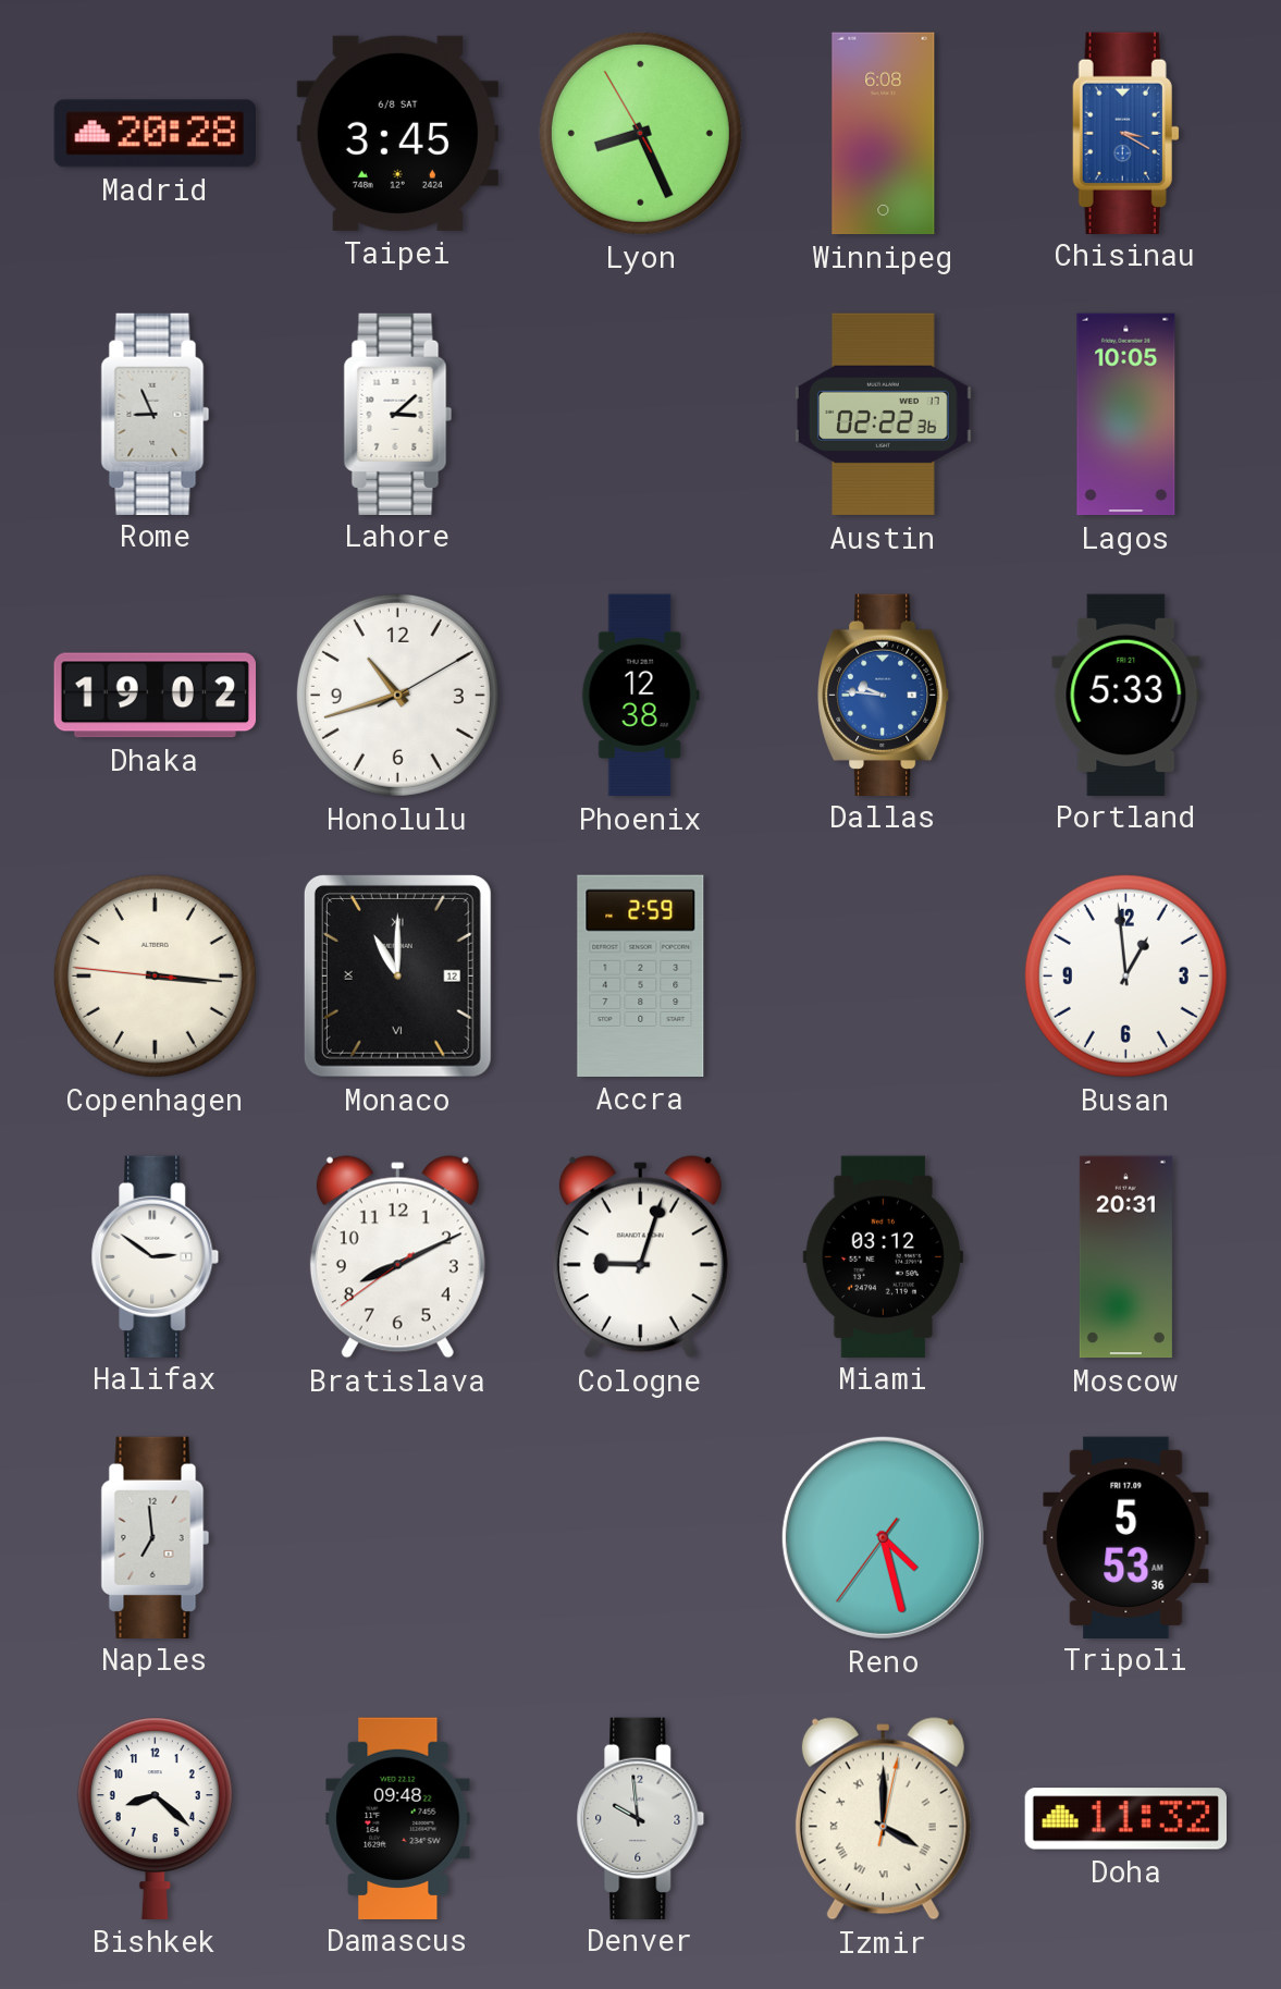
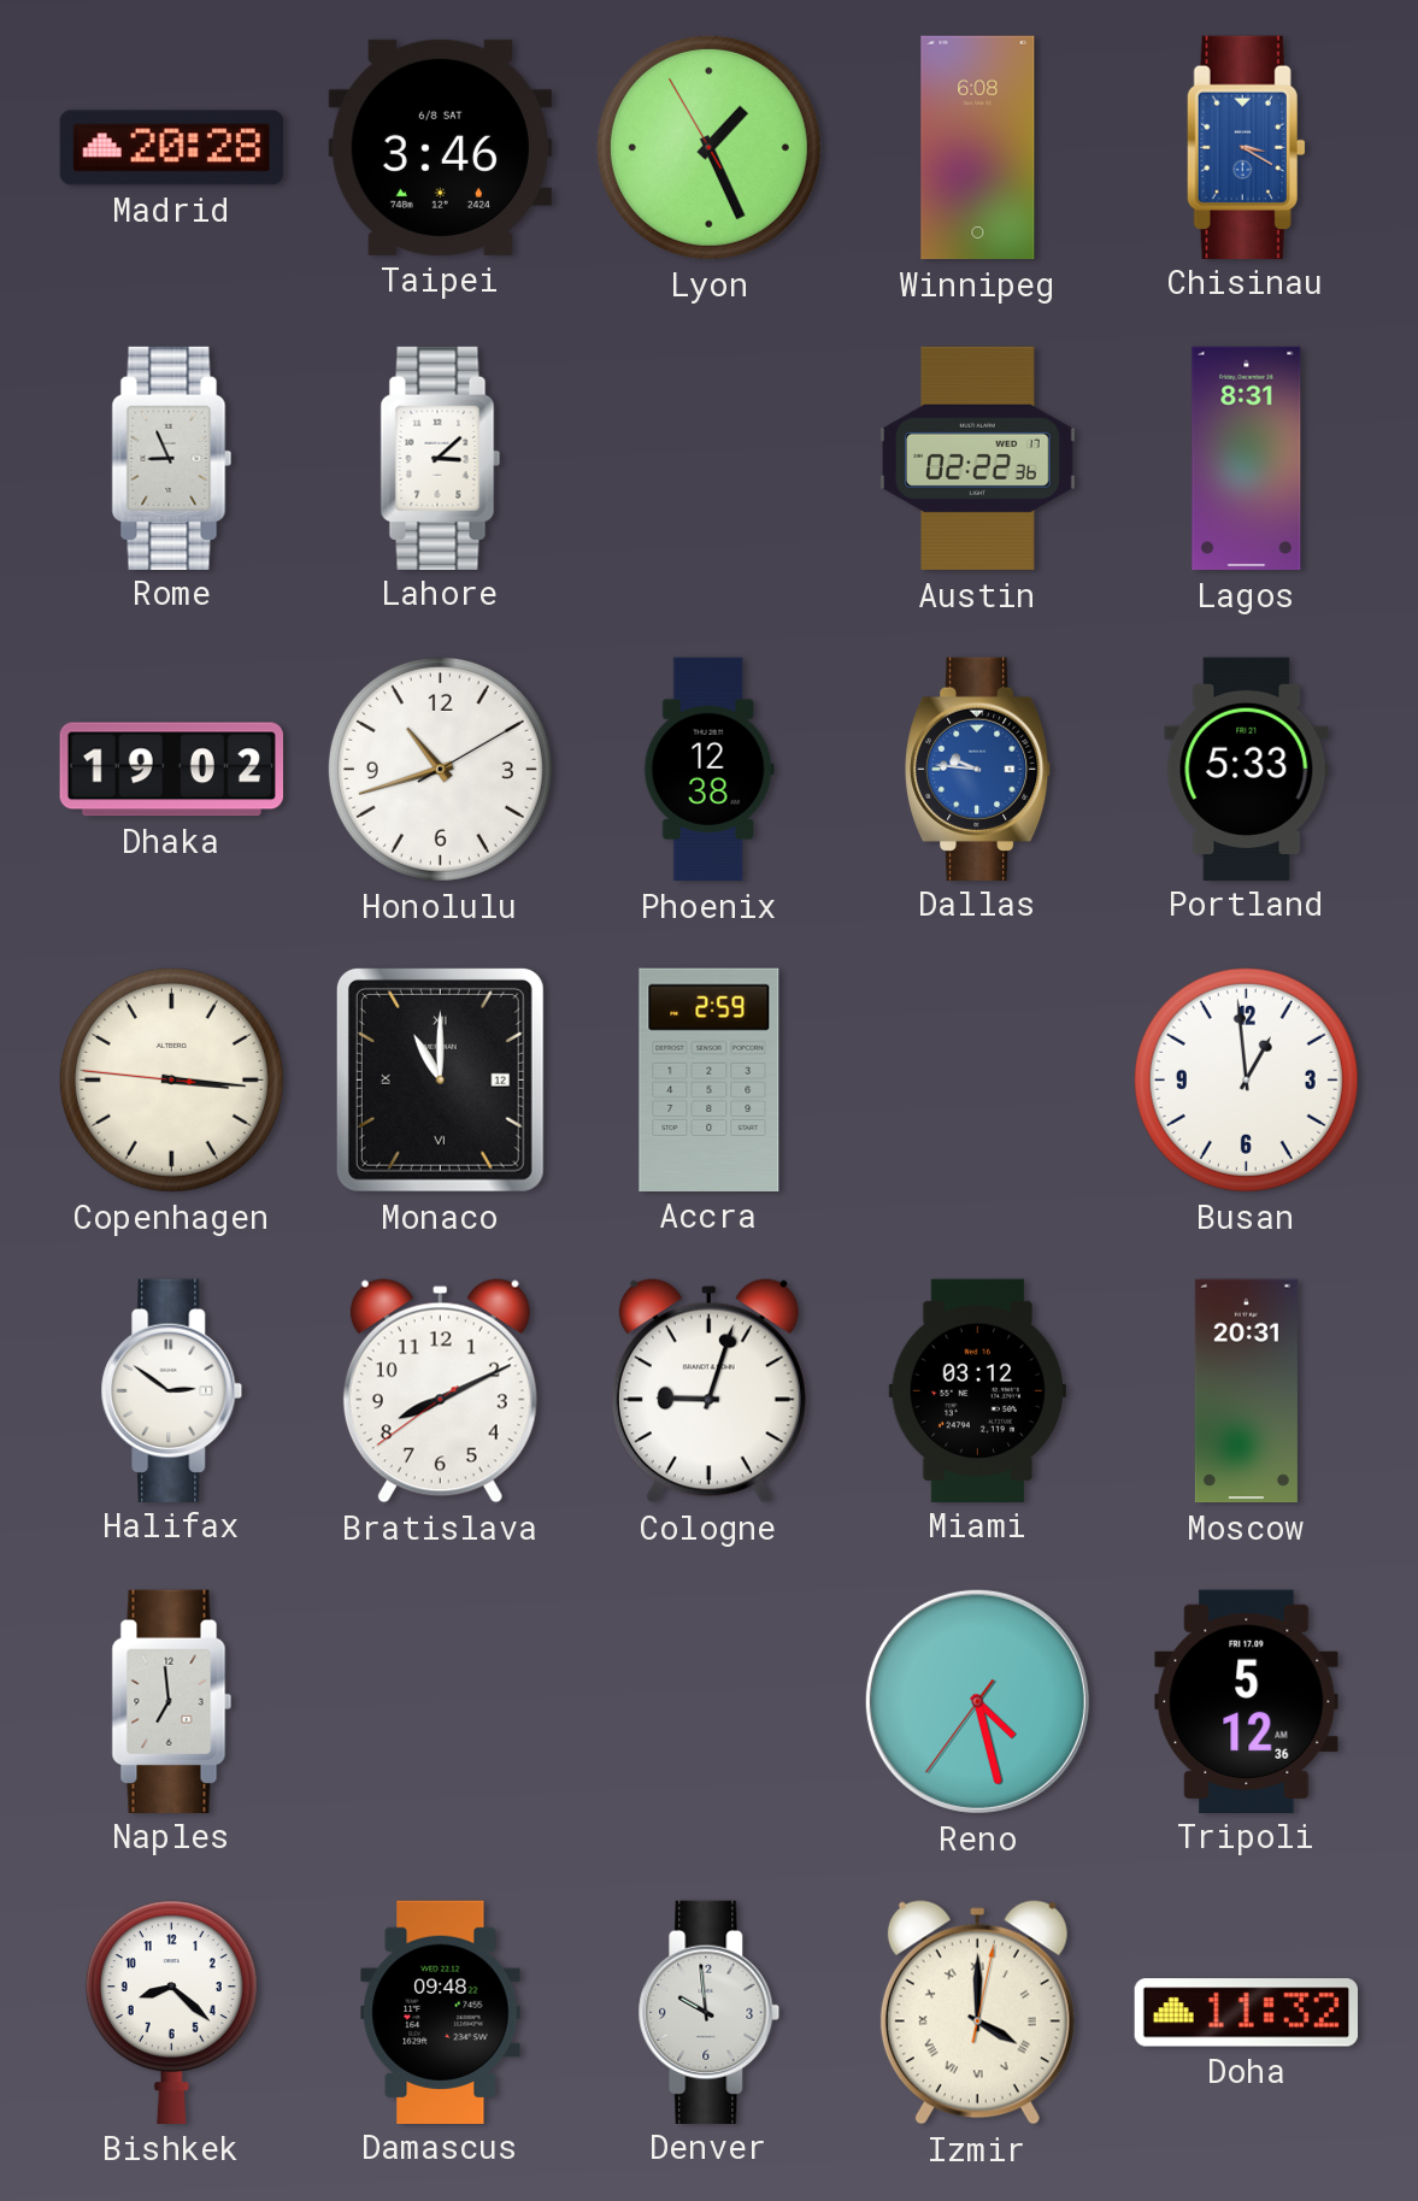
Taipei: 3:45 -> 3:46 (440, 147)
Lyon: 8:25 -> 1:25 (708, 147)
Lagos: 10:05 -> 8:31 (1247, 459)
Tripoli: 5:53 -> 5:12 (1247, 1701)
